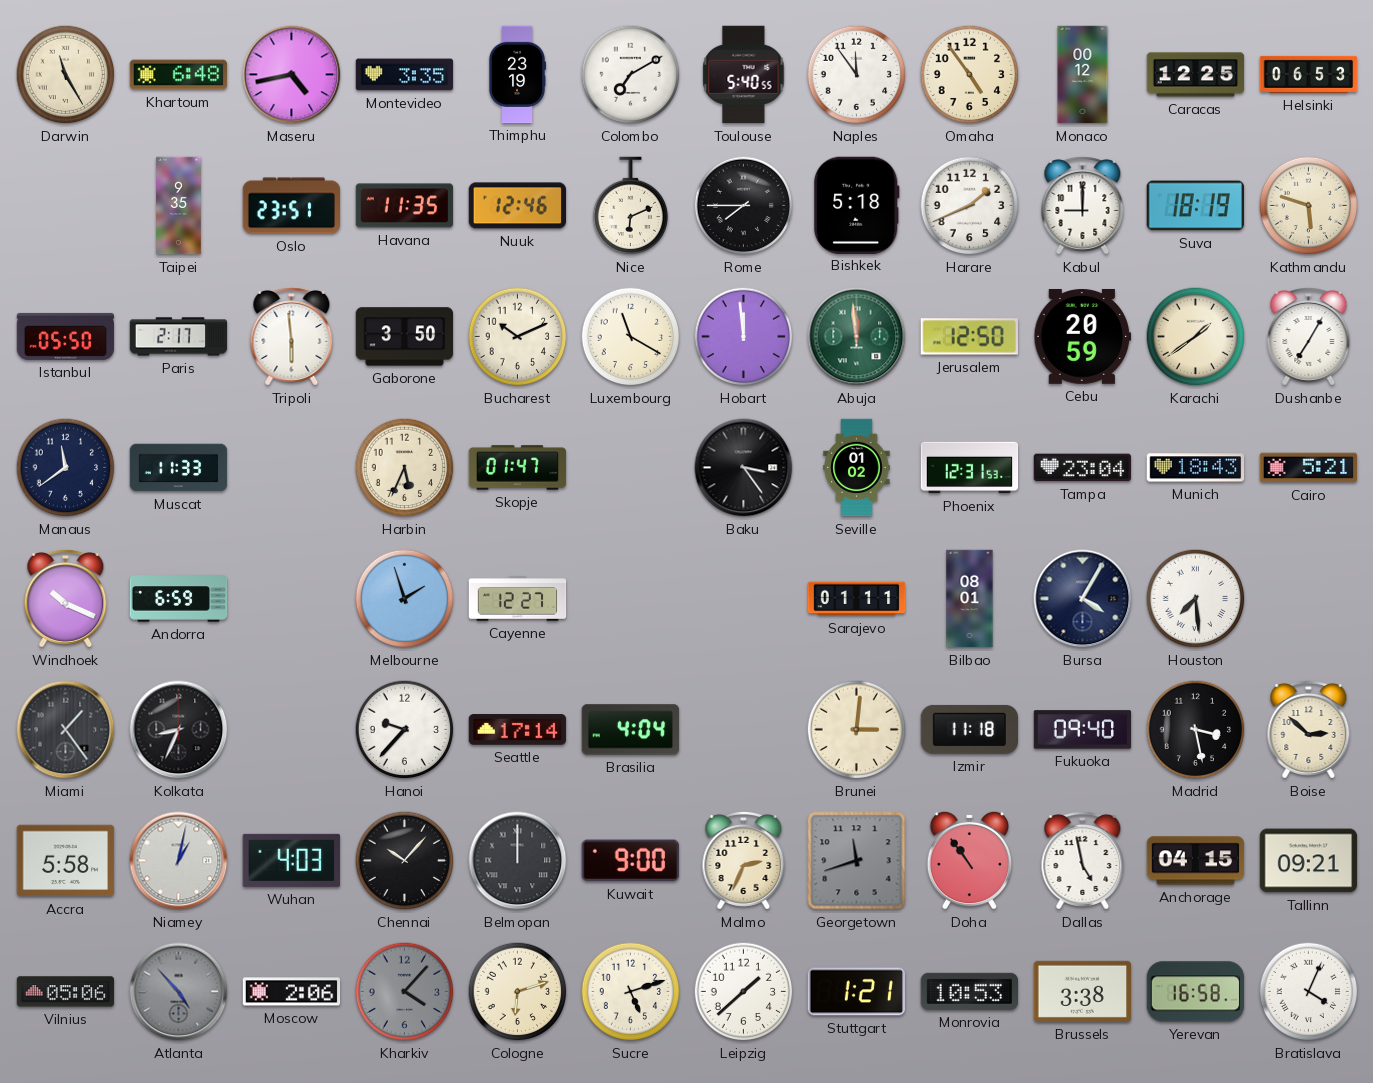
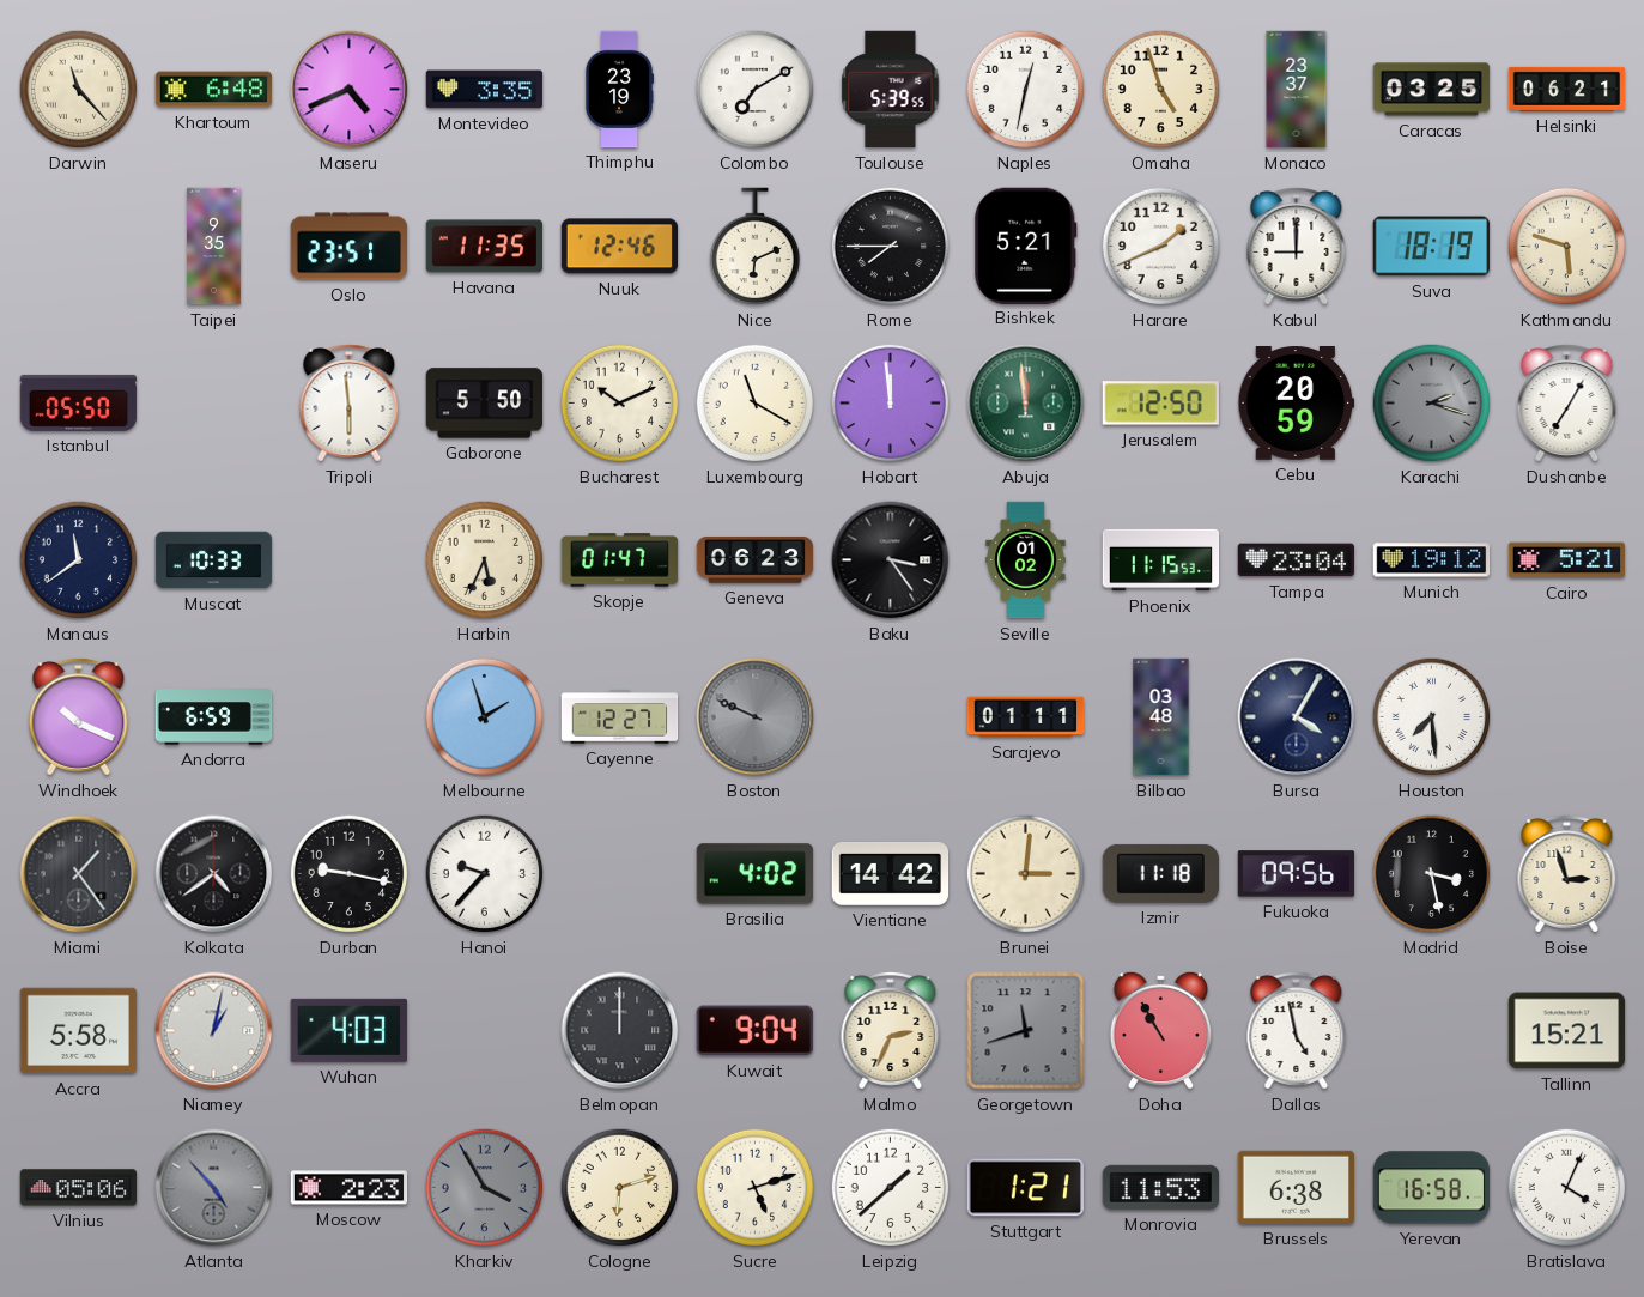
Darwin: 11:25 -> 11:23 (79, 90)
Maseru: 4:43 -> 4:41 (350, 90)
Toulouse: 5:40 -> 5:39 (891, 90)
Naples: 11:54 -> 12:32 (1026, 90)
Omaha: 4:54 -> 4:57 (1161, 90)
Monaco: 00:12 -> 23:37 (1297, 90)
Caracas: 12:25 -> 03:25 (1432, 90)
Helsinki: 06:53 -> 06:21 (1567, 89)
Bishkek: 5:18 -> 5:21 (1026, 246)
Paris: 2:17 -> none (179, 337)
Gaborone: 3:50 -> 5:50 (485, 404)
Karachi: 1:39 -> 2:18 (1432, 404)
Karachi dial: cream -> grey (1432, 404)
Muscat: 11:33 -> 10:33 (214, 560)
Geneva: none -> 06:23 (756, 560)
Phoenix: 12:31 -> 11:15 (1161, 560)
Munich: 18:43 -> 19:12 (1432, 560)
Boston: none -> 9:49 (756, 717)
Bilbao: 08:01 -> 03:48 (1161, 717)
Kolkata: 8:34 -> 4:39 (214, 874)
Durban: none -> 9:17 (350, 874)
Seattle: 17:14 -> none (518, 730)
Brasilia: 4:04 -> 4:02 (756, 874)
Vientiane: none -> 14:42 (891, 873)
Fukuoka: 09:40 -> 09:56 (1297, 874)
Boise: 2:52 -> 2:57 (1567, 874)
Chennai: 10:07 -> none (405, 861)
Kuwait: 9:00 -> 9:04 (754, 1031)
Doha: 10:54 -> 10:55 (1160, 1030)
Anchorage: 04:15 -> none (1196, 861)
Tallinn: 09:21 -> 15:21 (1567, 1031)
Moscow: 2:06 -> 2:23 (350, 1188)
Kharkiv: 4:07 -> 3:55 (485, 1188)
Monrovia: 10:53 -> 11:53 (1161, 1187)
Brussels: 3:38 -> 6:38 (1296, 1187)
